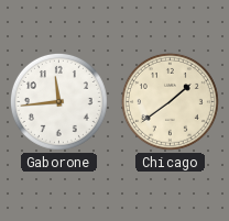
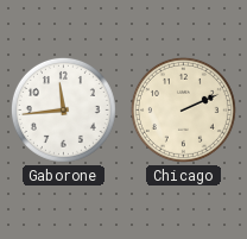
Chicago: 1:39 -> 2:11 (183, 109)
